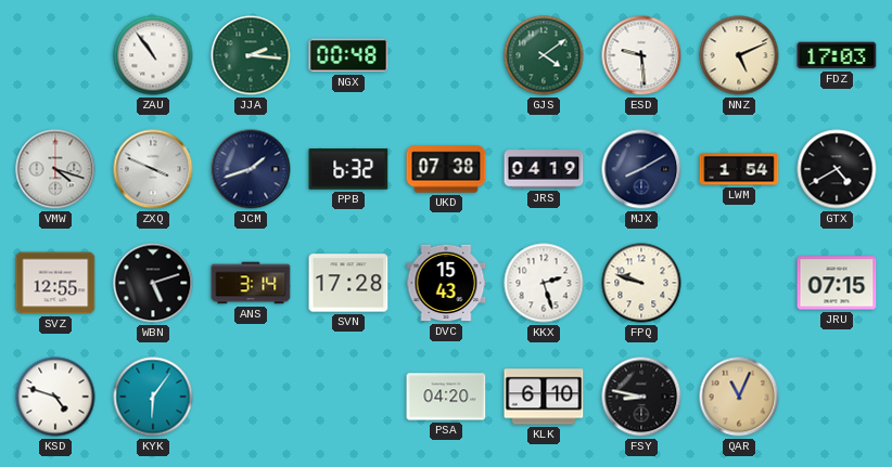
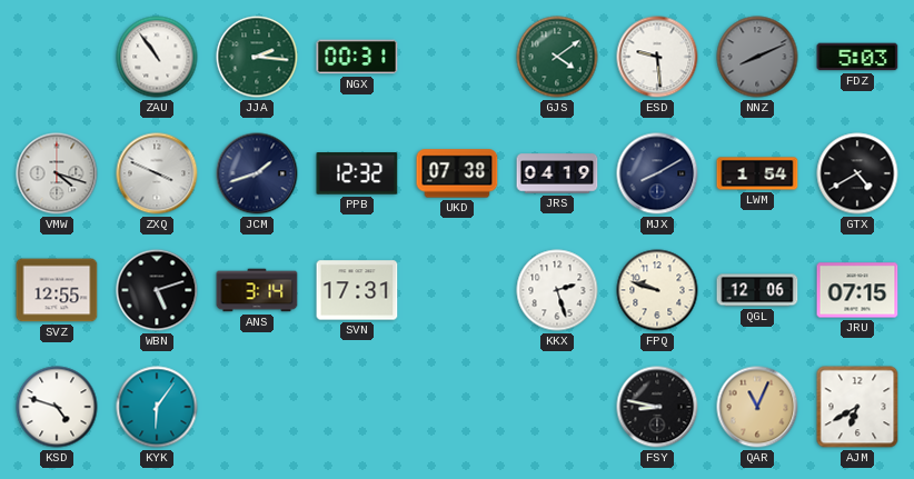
NGX: 00:48 -> 00:31 (357, 57)
NNZ: 5:11 -> 8:11 (757, 57)
NNZ dial: cream -> grey (757, 57)
FDZ: 17:03 -> 5:03 (857, 57)
PPB: 6:32 -> 12:32 (357, 173)
SVN: 17:28 -> 17:31 (357, 290)
DVC: 15:43 -> none (446, 283)
QGL: none -> 12:06 (757, 290)
PSA: 04:20 -> none (446, 397)
KLK: 6:10 -> none (544, 397)
AJM: none -> 6:40 (857, 407)
